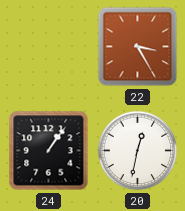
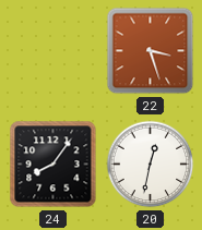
22: 3:25 -> 3:27 (151, 51)
24: 1:06 -> 8:06 (54, 165)
